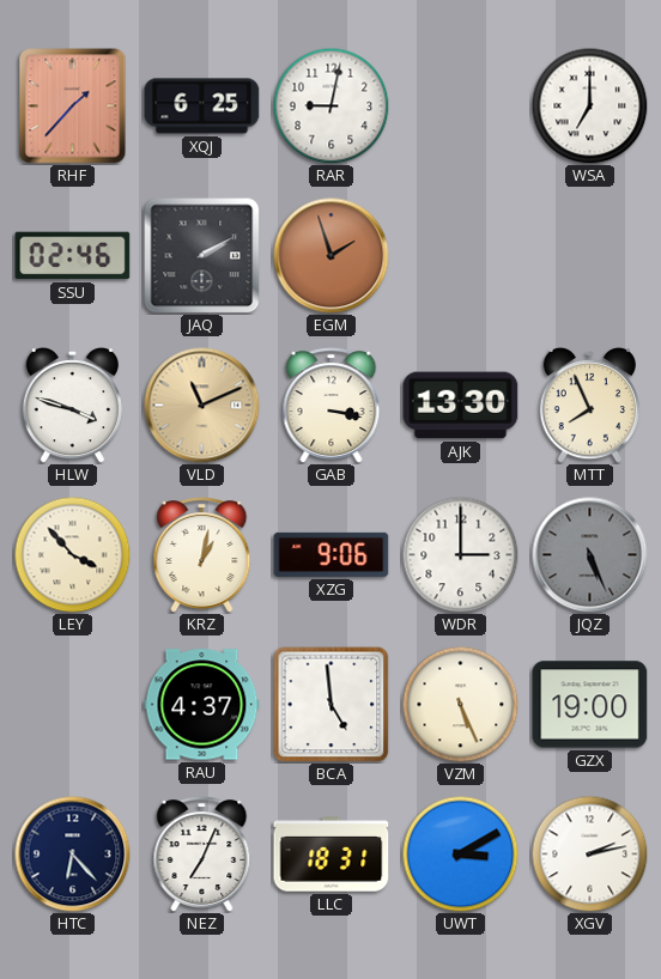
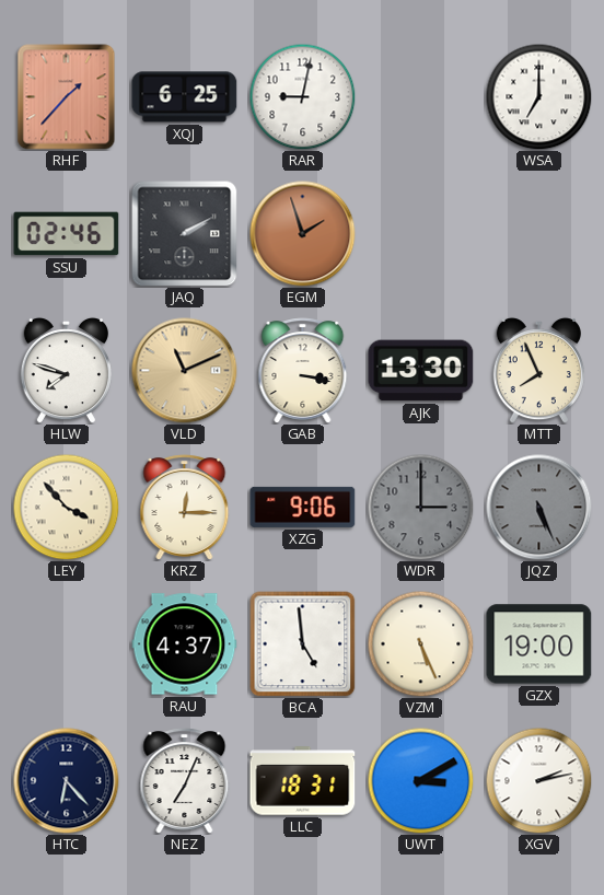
HLW: 3:48 -> 7:48 (66, 370)
KRZ: 1:02 -> 12:15 (185, 508)
WDR dial: white -> grey (420, 507)
